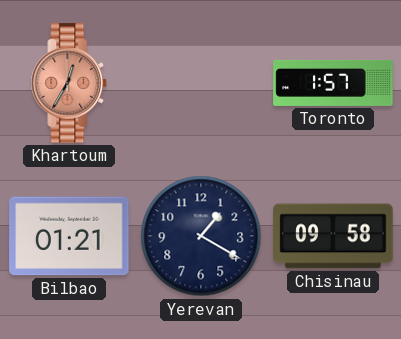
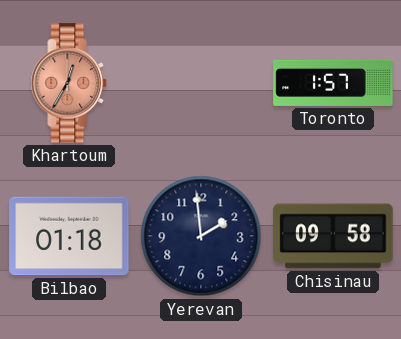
Bilbao: 01:21 -> 01:18 (69, 236)
Yerevan: 1:20 -> 1:59 (201, 236)
